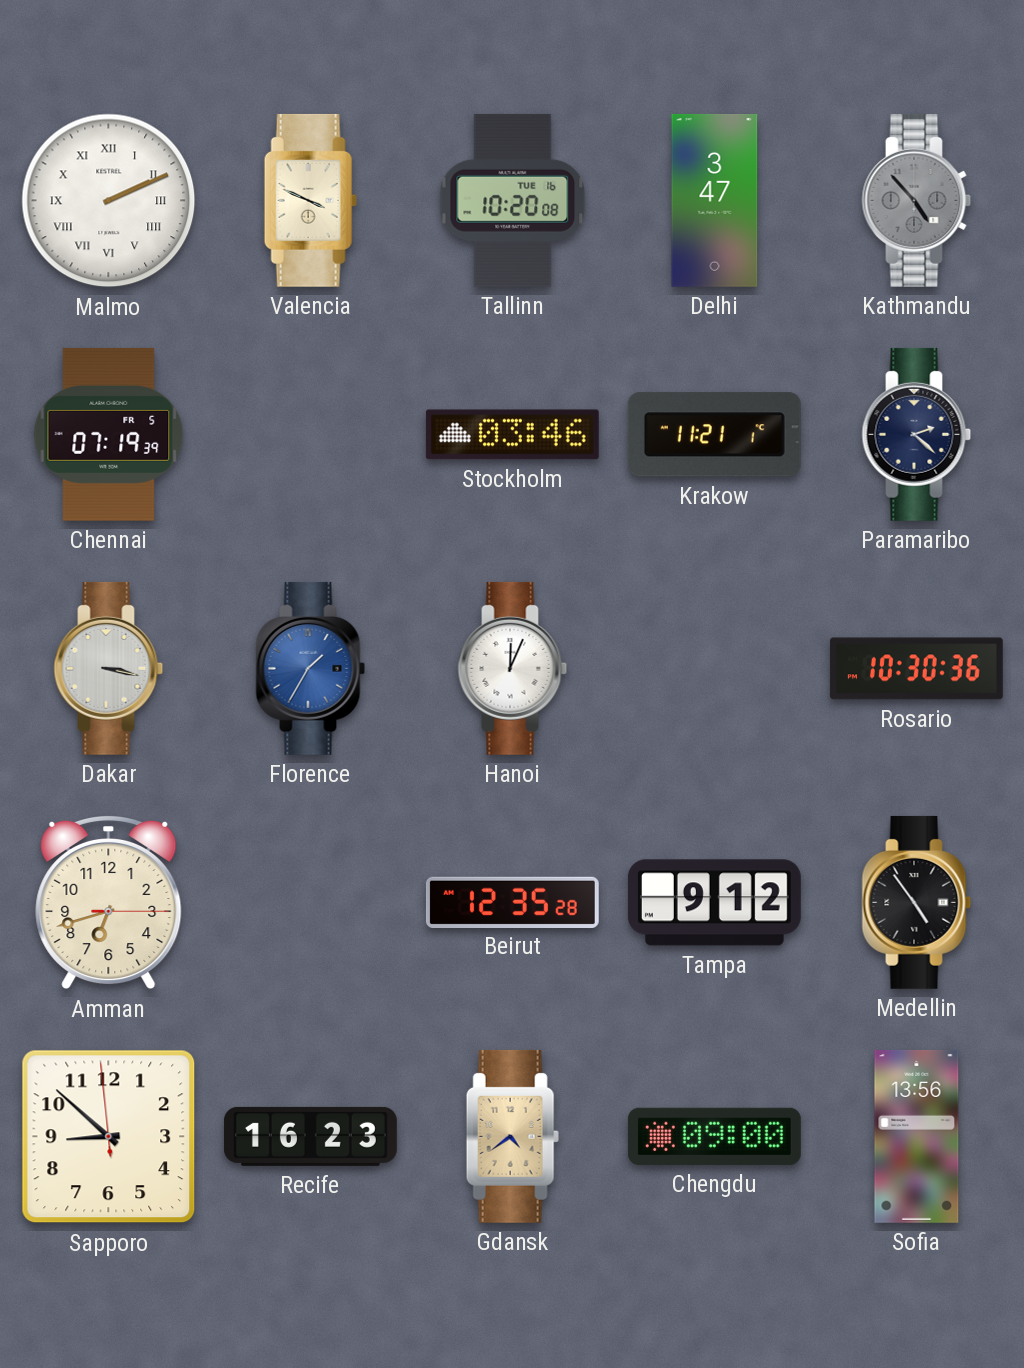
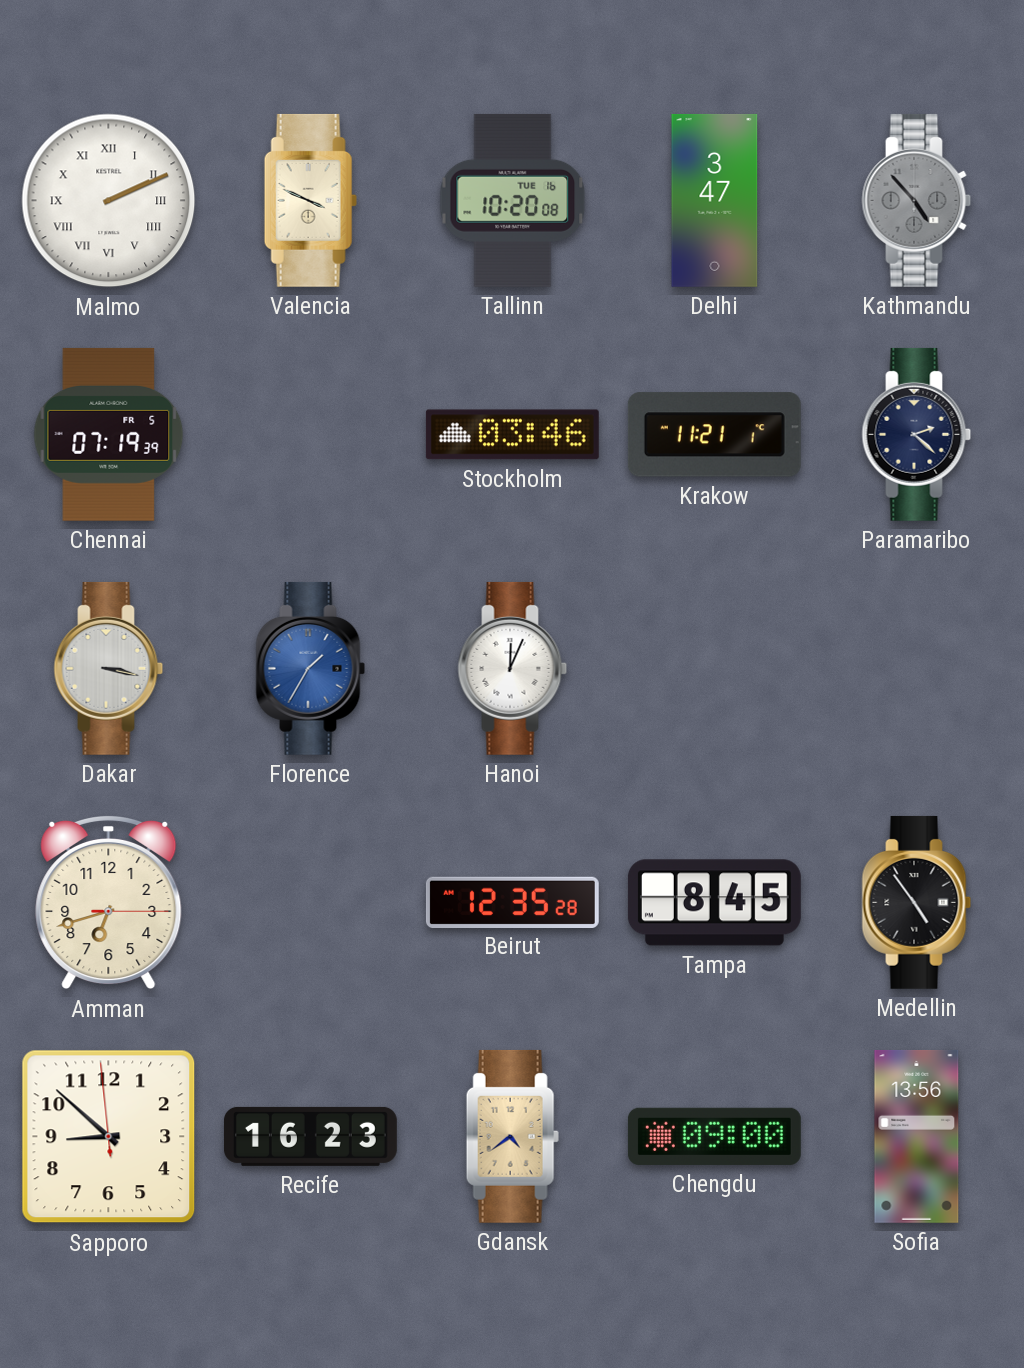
Rosario: 10:30 -> none (916, 669)
Tampa: 9:12 -> 8:45 (714, 903)
